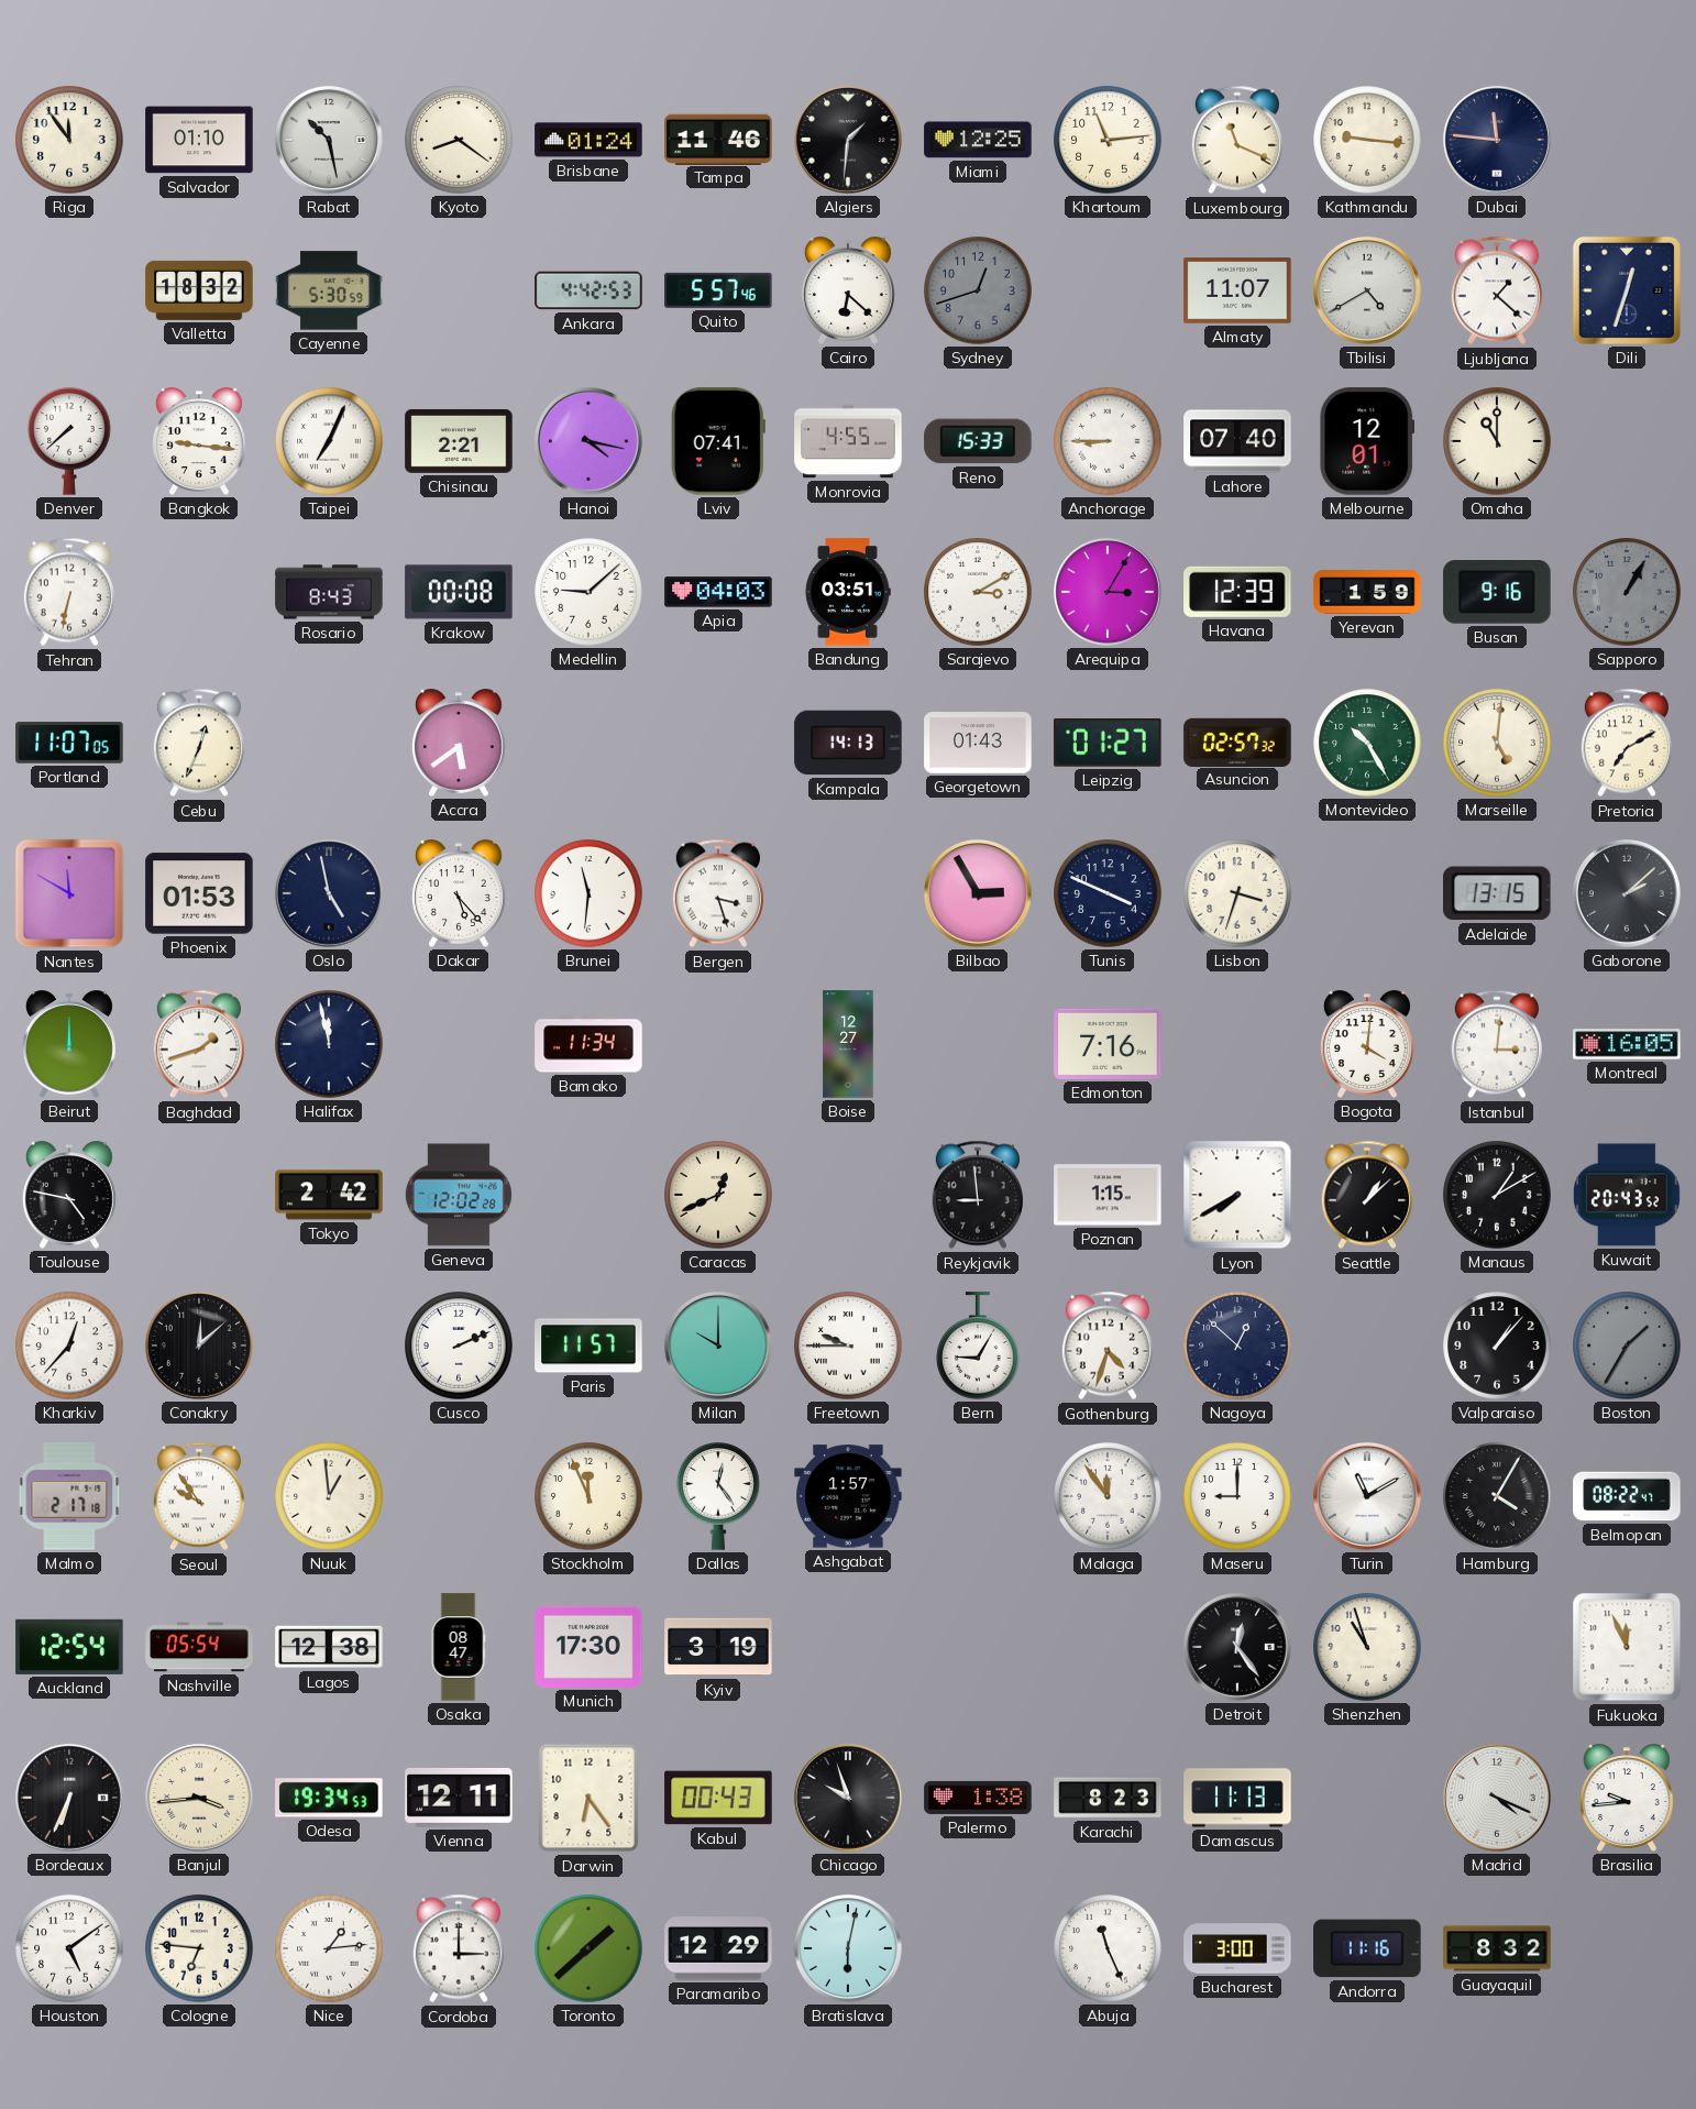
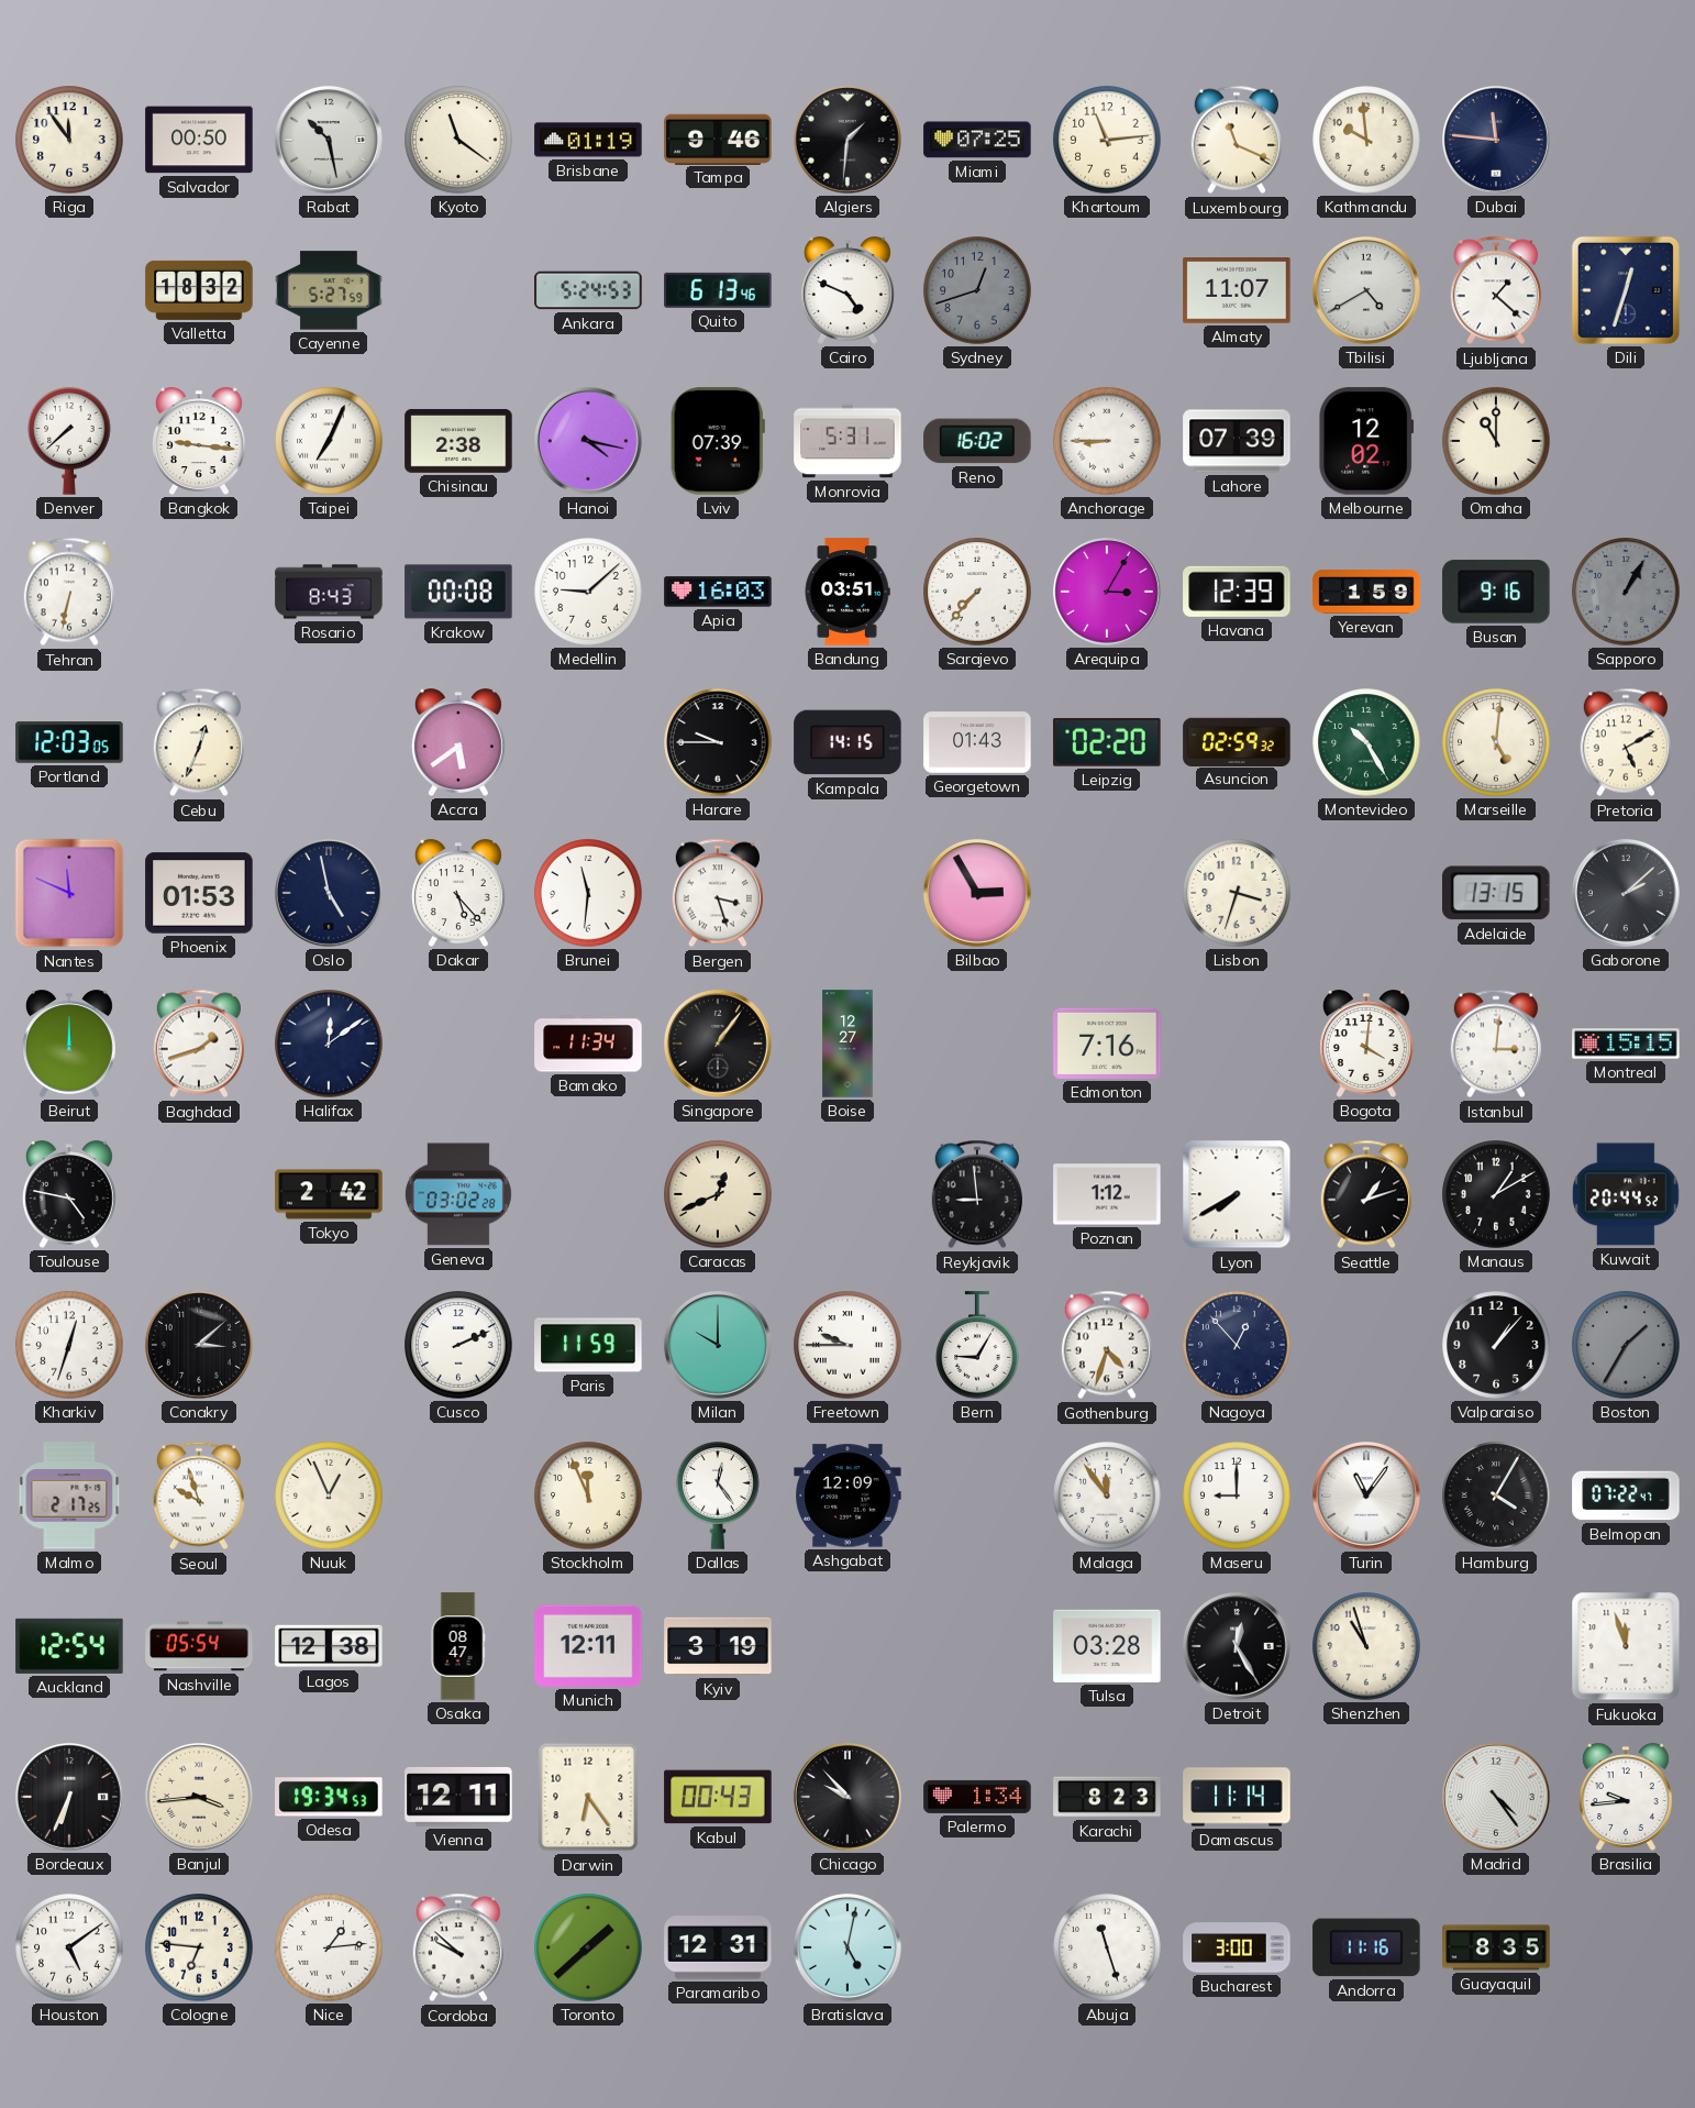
Salvador: 01:10 -> 00:50 (199, 140)
Kyoto: 8:21 -> 11:21 (458, 140)
Brisbane: 01:24 -> 01:19 (588, 140)
Tampa: 11:46 -> 9:46 (718, 139)
Miami: 12:25 -> 07:25 (977, 140)
Kathmandu: 9:16 -> 9:59 (1366, 140)
Cayenne: 5:30 -> 5:27 (329, 290)
Ankara: 4:42 -> 5:24 (588, 290)
Quito: 5:57 -> 6:13 (718, 290)
Cairo: 6:22 -> 4:49 (848, 290)
Chisinau: 2:21 -> 2:38 (458, 441)
Lviv: 07:41 -> 07:39 (718, 441)
Monrovia: 4:55 -> 5:31 (848, 441)
Reno: 15:33 -> 16:02 (977, 441)
Lahore: 07:40 -> 07:39 (1237, 441)
Melbourne: 12:01 -> 12:02 (1366, 441)
Apia: 04:03 -> 16:03 (718, 592)
Sarajevo: 3:10 -> 7:37 (977, 592)
Portland: 11:07 -> 12:03 (69, 742)
Harare: none -> 9:45 (718, 742)
Kampala: 14:13 -> 14:15 (848, 742)
Leipzig: 01:27 -> 02:20 (1107, 742)
Asuncion: 02:57 -> 02:59 (1237, 741)
Pretoria: 7:10 -> 5:10 (1626, 742)
Nantes: 11:50 -> 11:49 (69, 893)
Tunis: 3:49 -> none (1108, 893)
Halifax: 11:58 -> 12:09 (329, 1044)
Singapore: none -> 1:06 (718, 1044)
Montreal: 16:05 -> 15:15 (1626, 1044)
Geneva: 12:02 -> 03:02 (458, 1194)
Poznan: 1:15 -> 1:12 (1107, 1194)
Seattle: 1:08 -> 1:12 (1366, 1194)
Kuwait: 20:43 -> 20:44 (1626, 1194)
Kharkiv: 12:37 -> 12:33 (69, 1345)
Conakry: 12:08 -> 3:08 (199, 1345)
Paris: 11:57 -> 11:59 (588, 1345)
Nagoya: 12:52 -> 12:53 (1237, 1345)
Malmo: 2:17:18 -> 2:17:25 (69, 1496)
Seoul: 9:54 -> 9:57 (199, 1496)
Nuuk: 12:59 -> 12:56 (329, 1496)
Ashgabat: 1:57 -> 12:09 (848, 1496)
Turin: 11:10 -> 11:06 (1366, 1496)
Belmopan: 08:22 -> 07:22 (1626, 1496)
Munich: 17:30 -> 12:11 (588, 1646)
Tulsa: none -> 03:28 (1107, 1646)
Detroit: 12:24 -> 12:25 (1237, 1646)
Fukuoka: 11:56 -> 11:57 (1626, 1646)
Chicago: 9:57 -> 9:53 (848, 1797)
Palermo: 1:38 -> 1:34 (977, 1797)
Damascus: 11:13 -> 11:14 (1237, 1797)
Madrid: 4:19 -> 4:24 (1496, 1797)
Cordoba: 3:00 -> 9:52 (458, 1947)
Paramaribo: 12:29 -> 12:31 (718, 1947)
Bratislava: 6:02 -> 5:02 (848, 1947)
Abuja: 11:26 -> 11:27 (1107, 1947)
Guayaquil: 8:32 -> 8:35 (1496, 1947)
